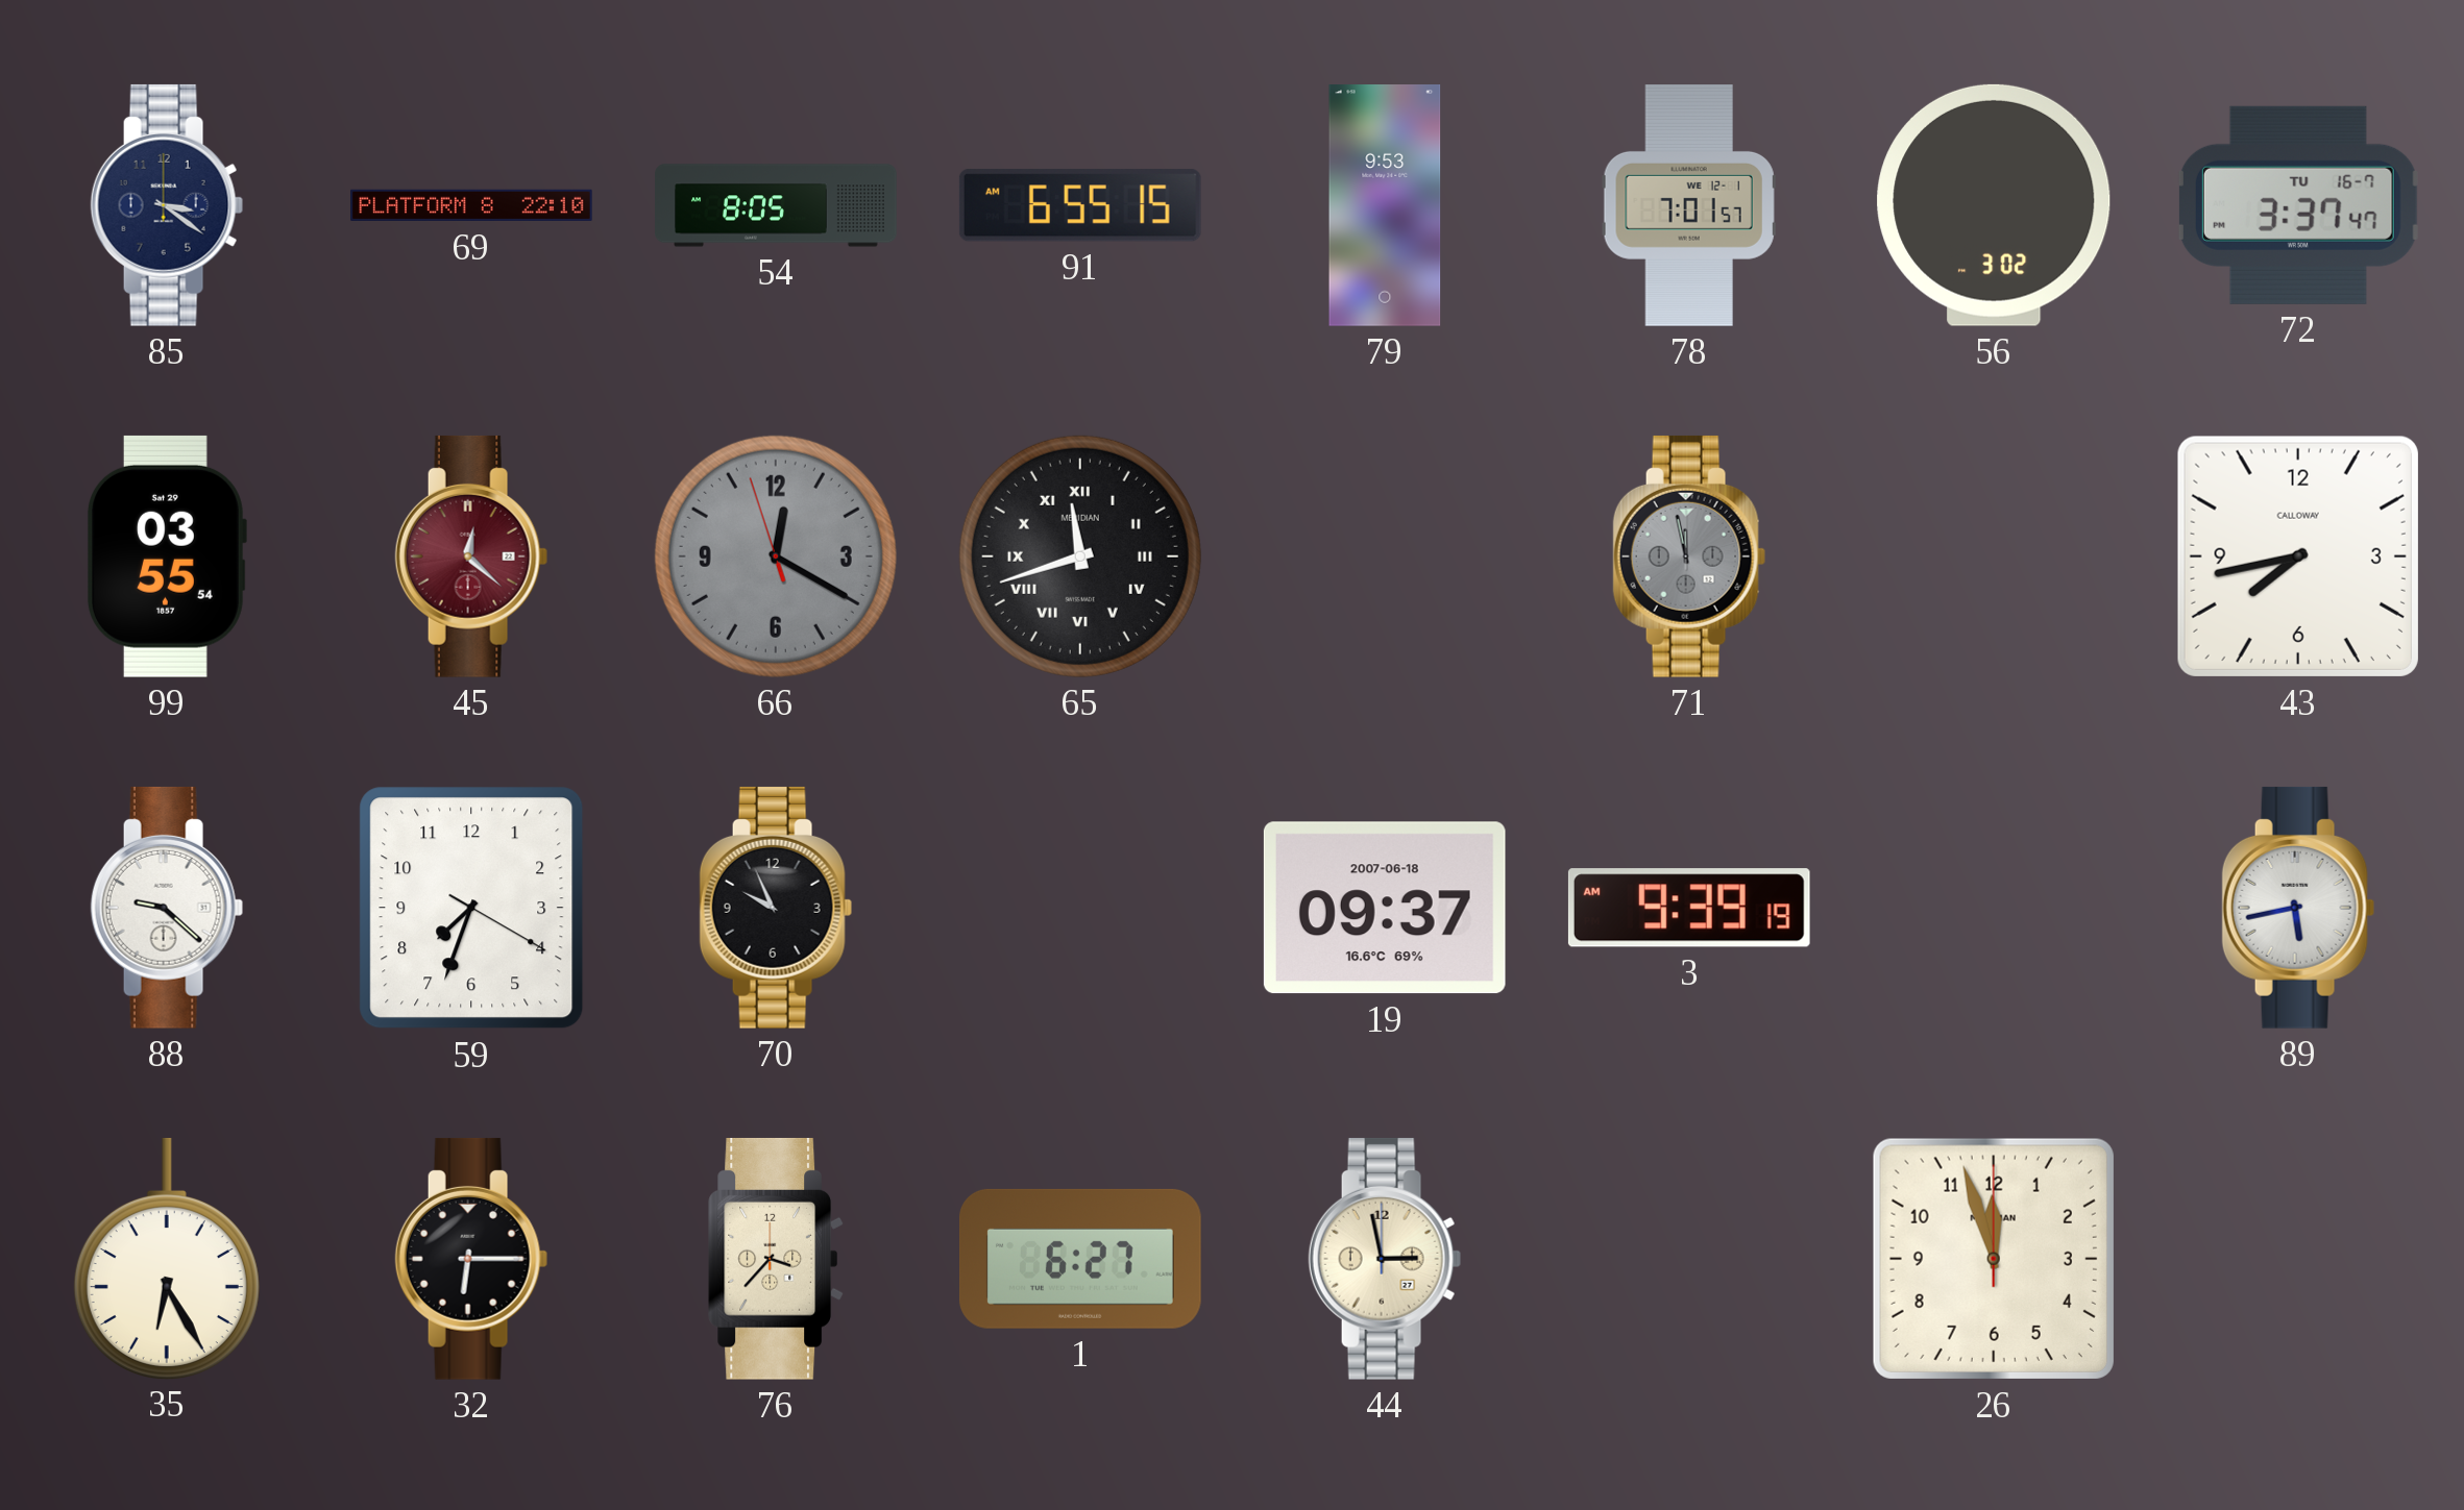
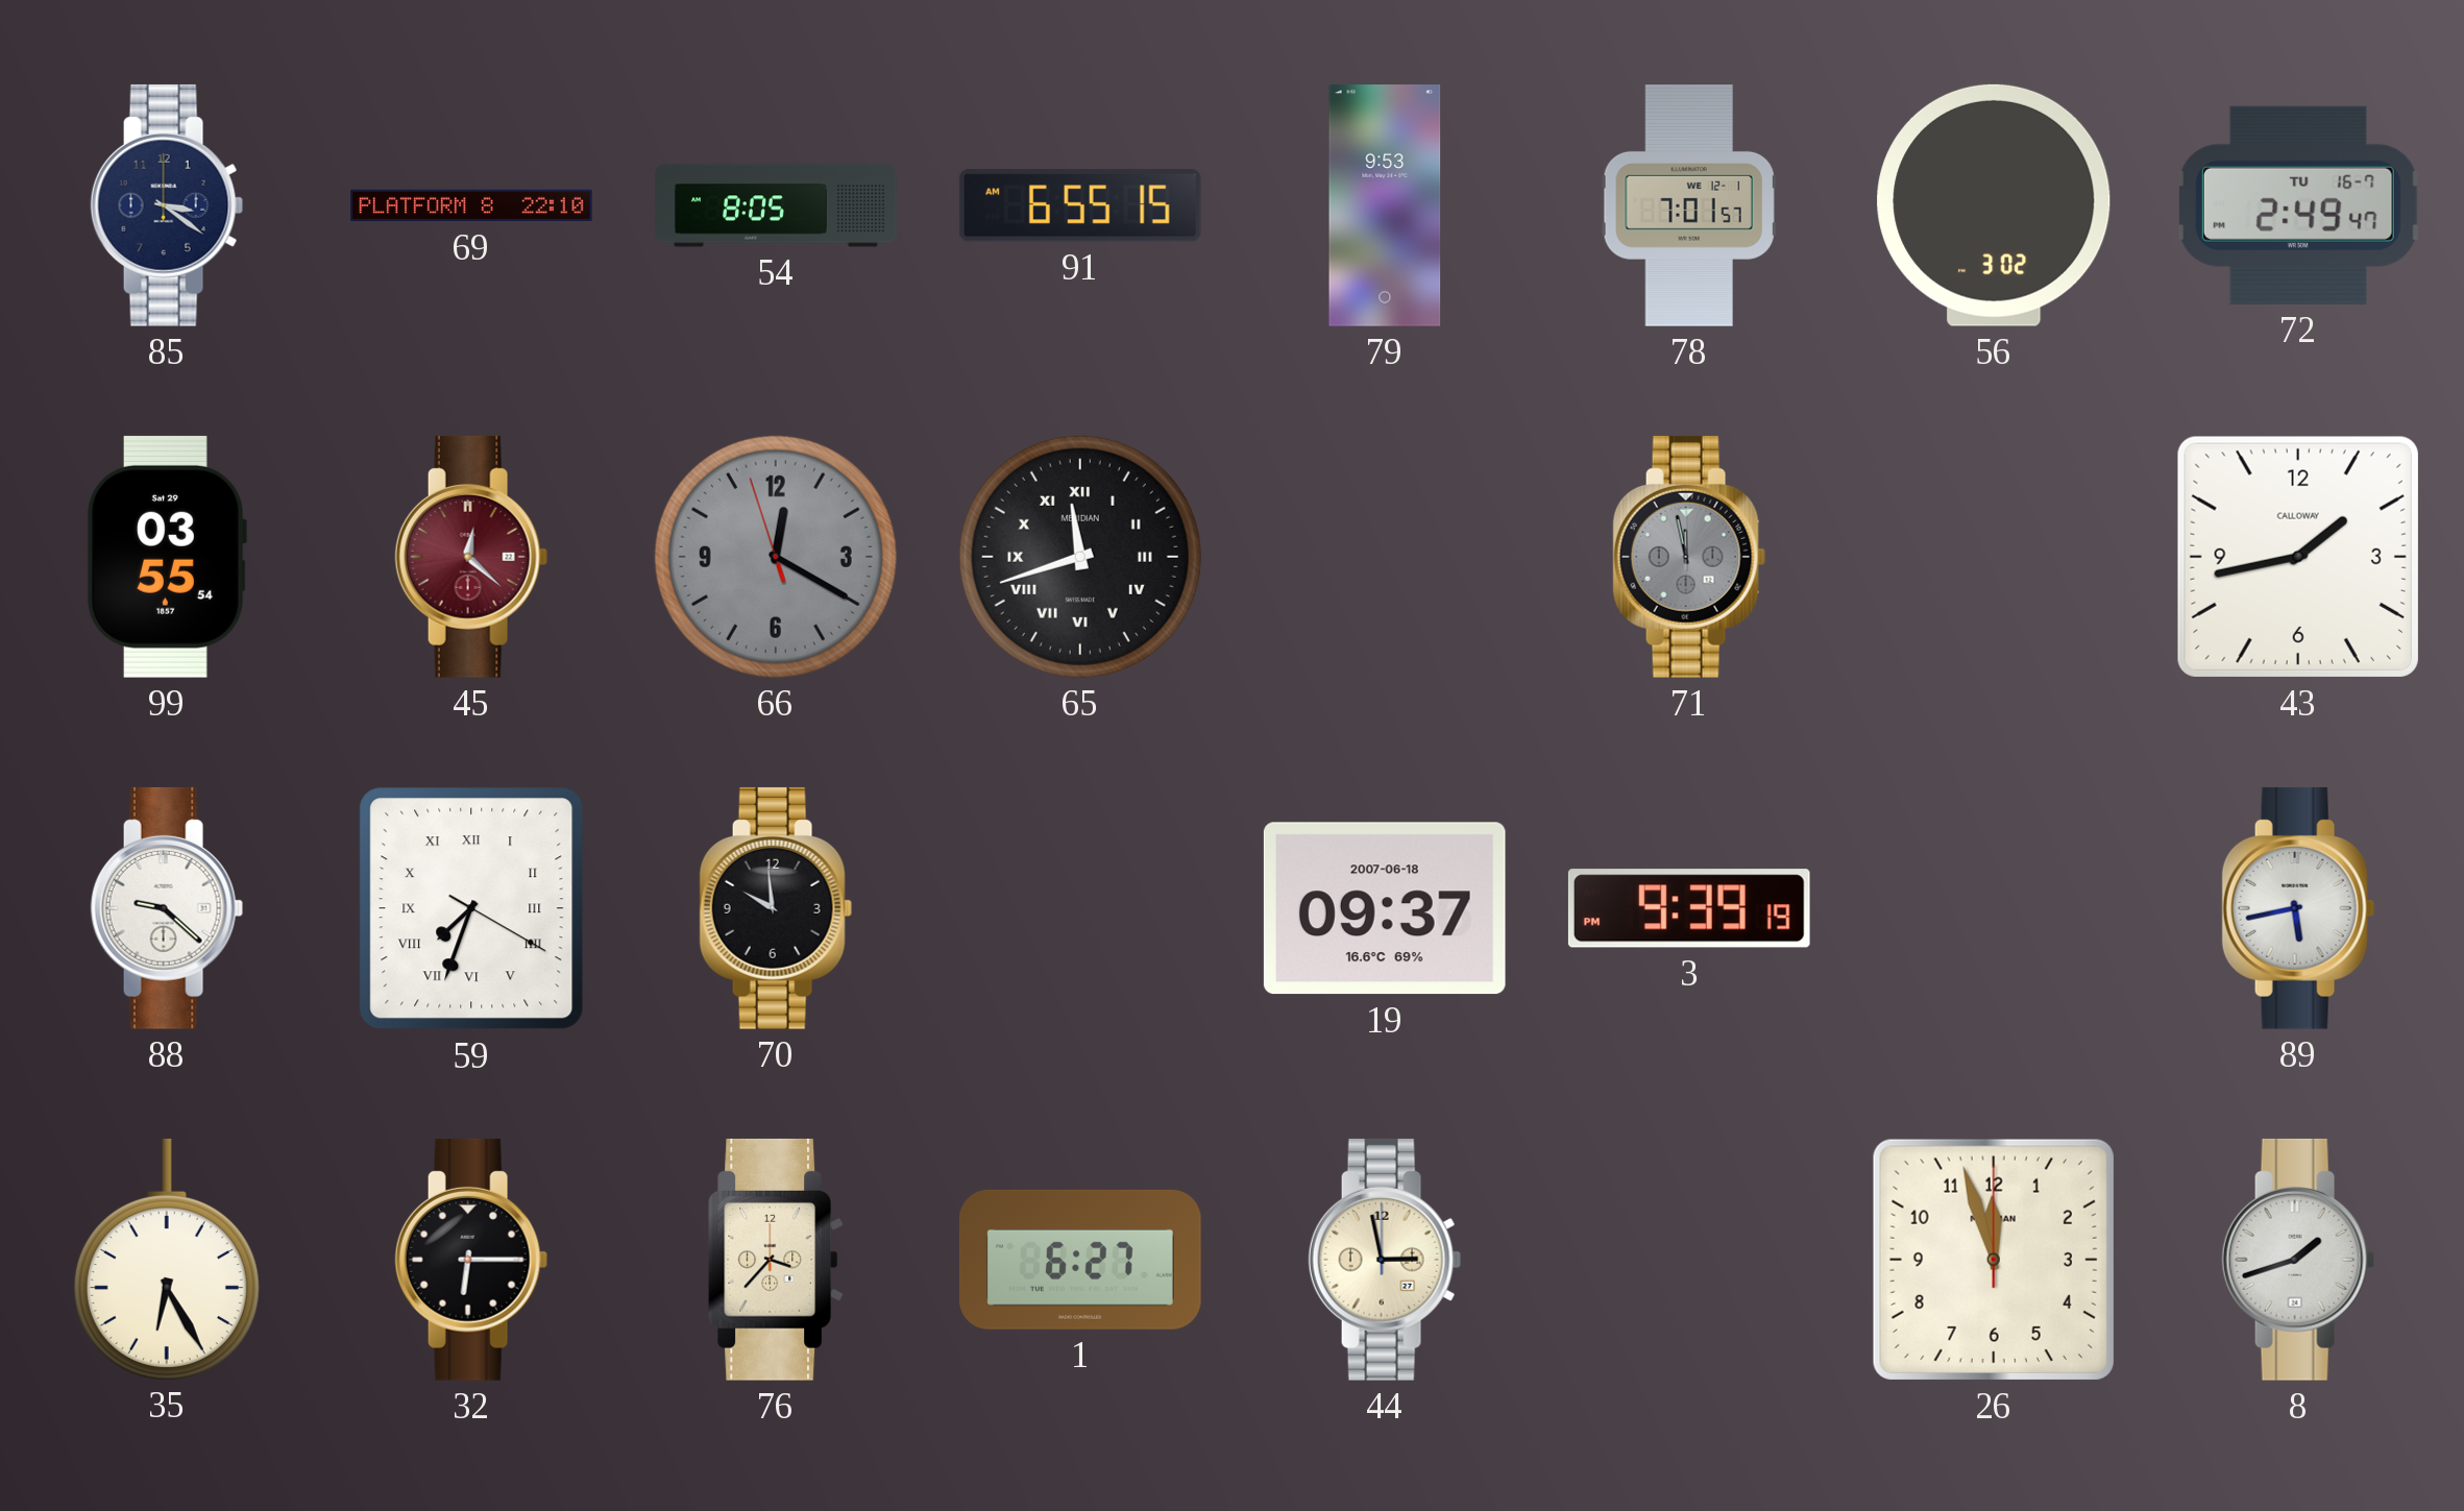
72: 3:37 -> 2:49 (2298, 205)
43: 7:43 -> 1:43 (2298, 557)
59 numerals: Arabic -> Roman (471, 908)
70: 9:56 -> 9:59 (776, 908)
3: 9:39:19 AM -> 9:39:19 PM (1689, 908)
8: none -> 1:42 (2298, 1260)
